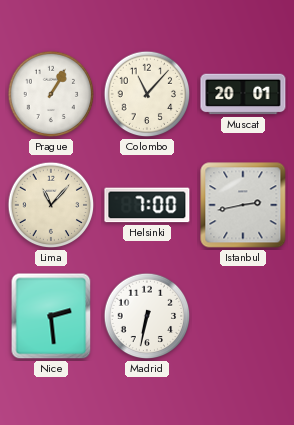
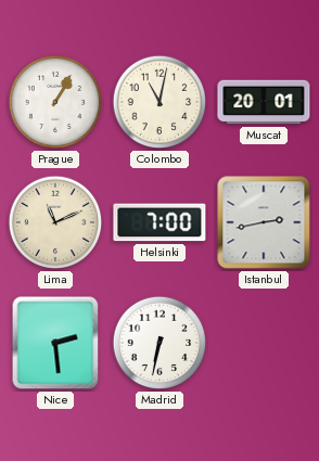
Colombo: 11:07 -> 11:02 (159, 102)
Lima: 11:07 -> 11:11 (55, 222)
